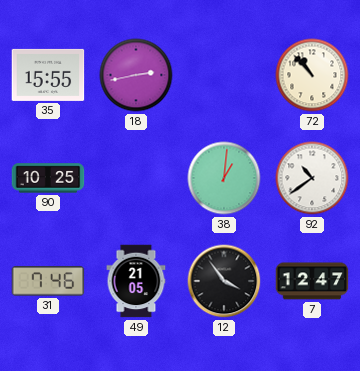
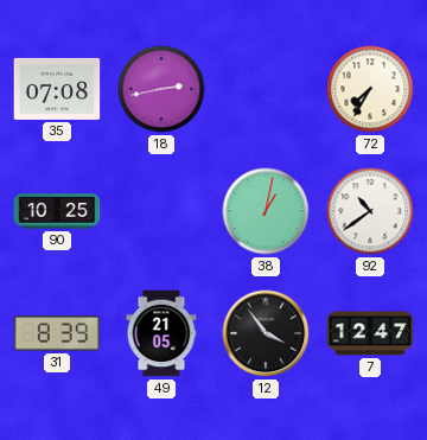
35: 15:55 -> 07:08 (57, 89)
72: 10:53 -> 7:35 (370, 89)
38: 1:01 -> 1:02 (266, 211)
31: 7:46 -> 8:39 (57, 333)
